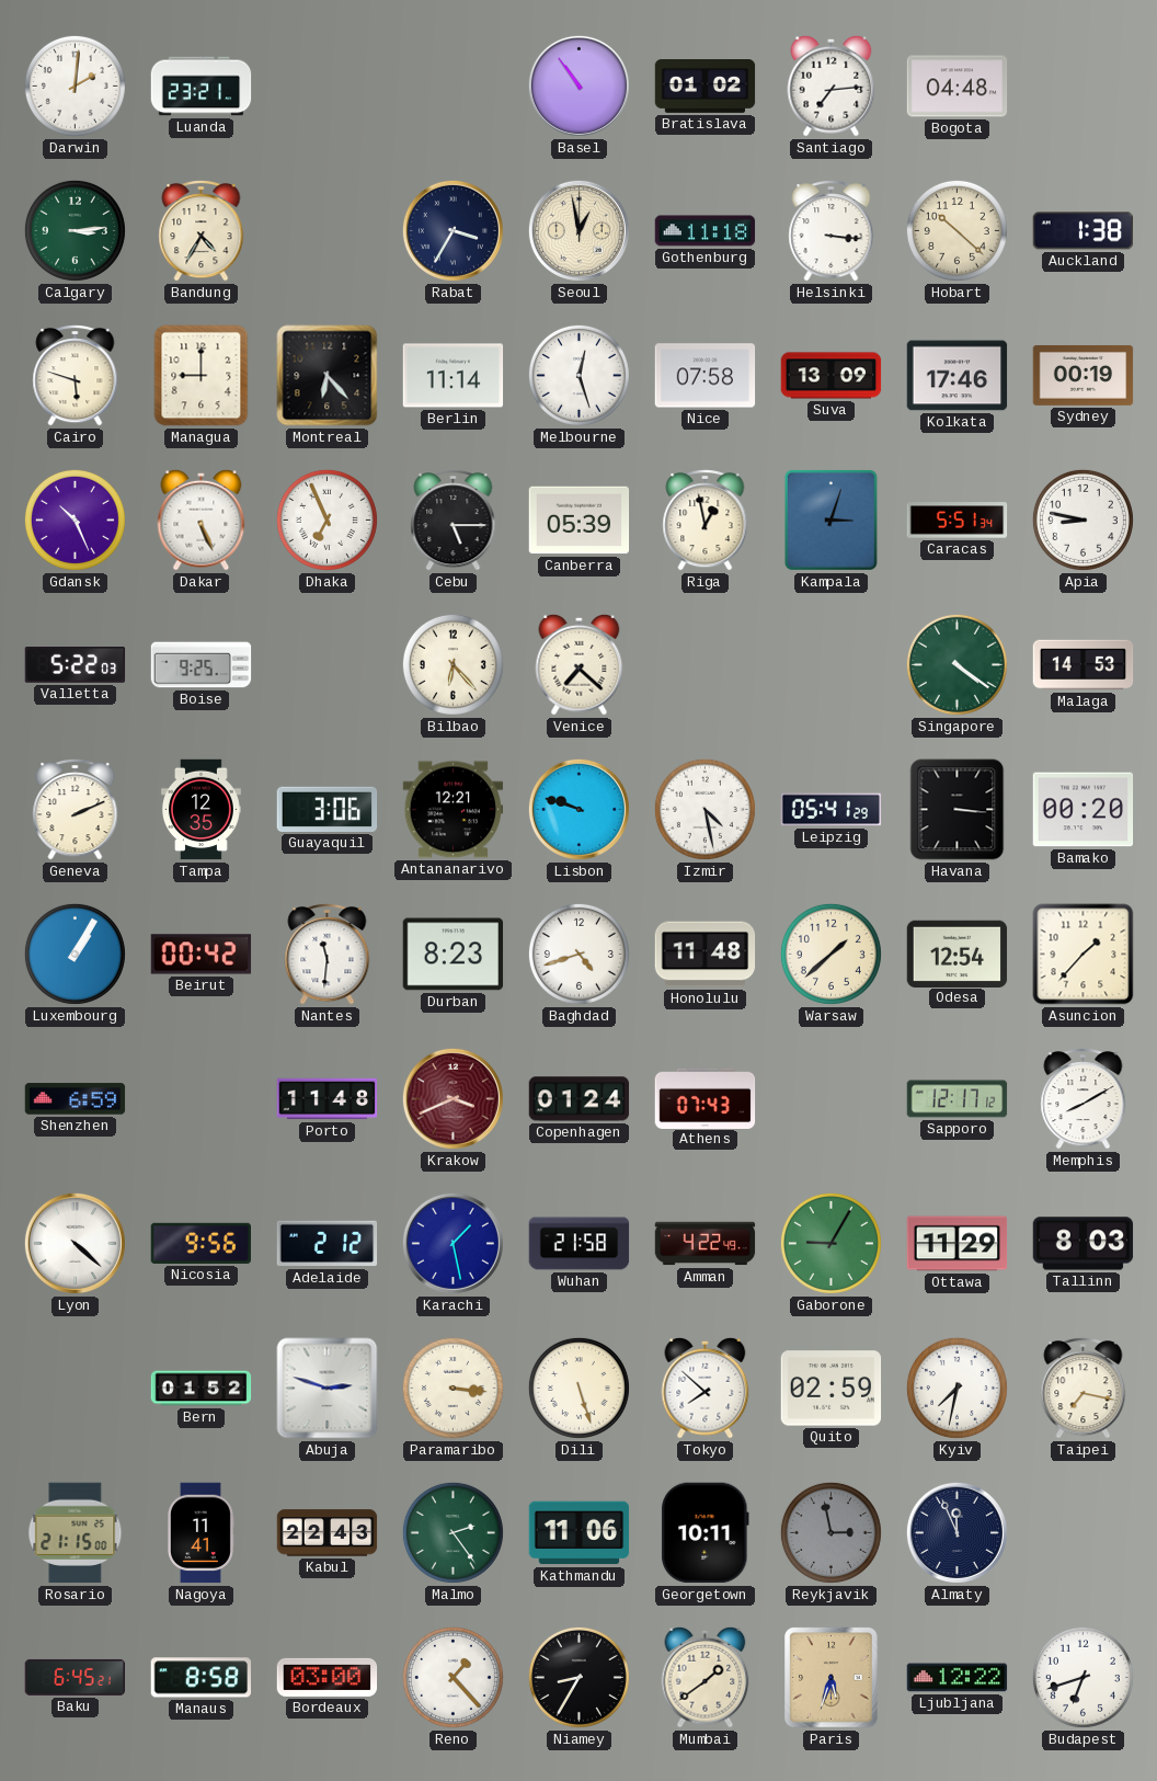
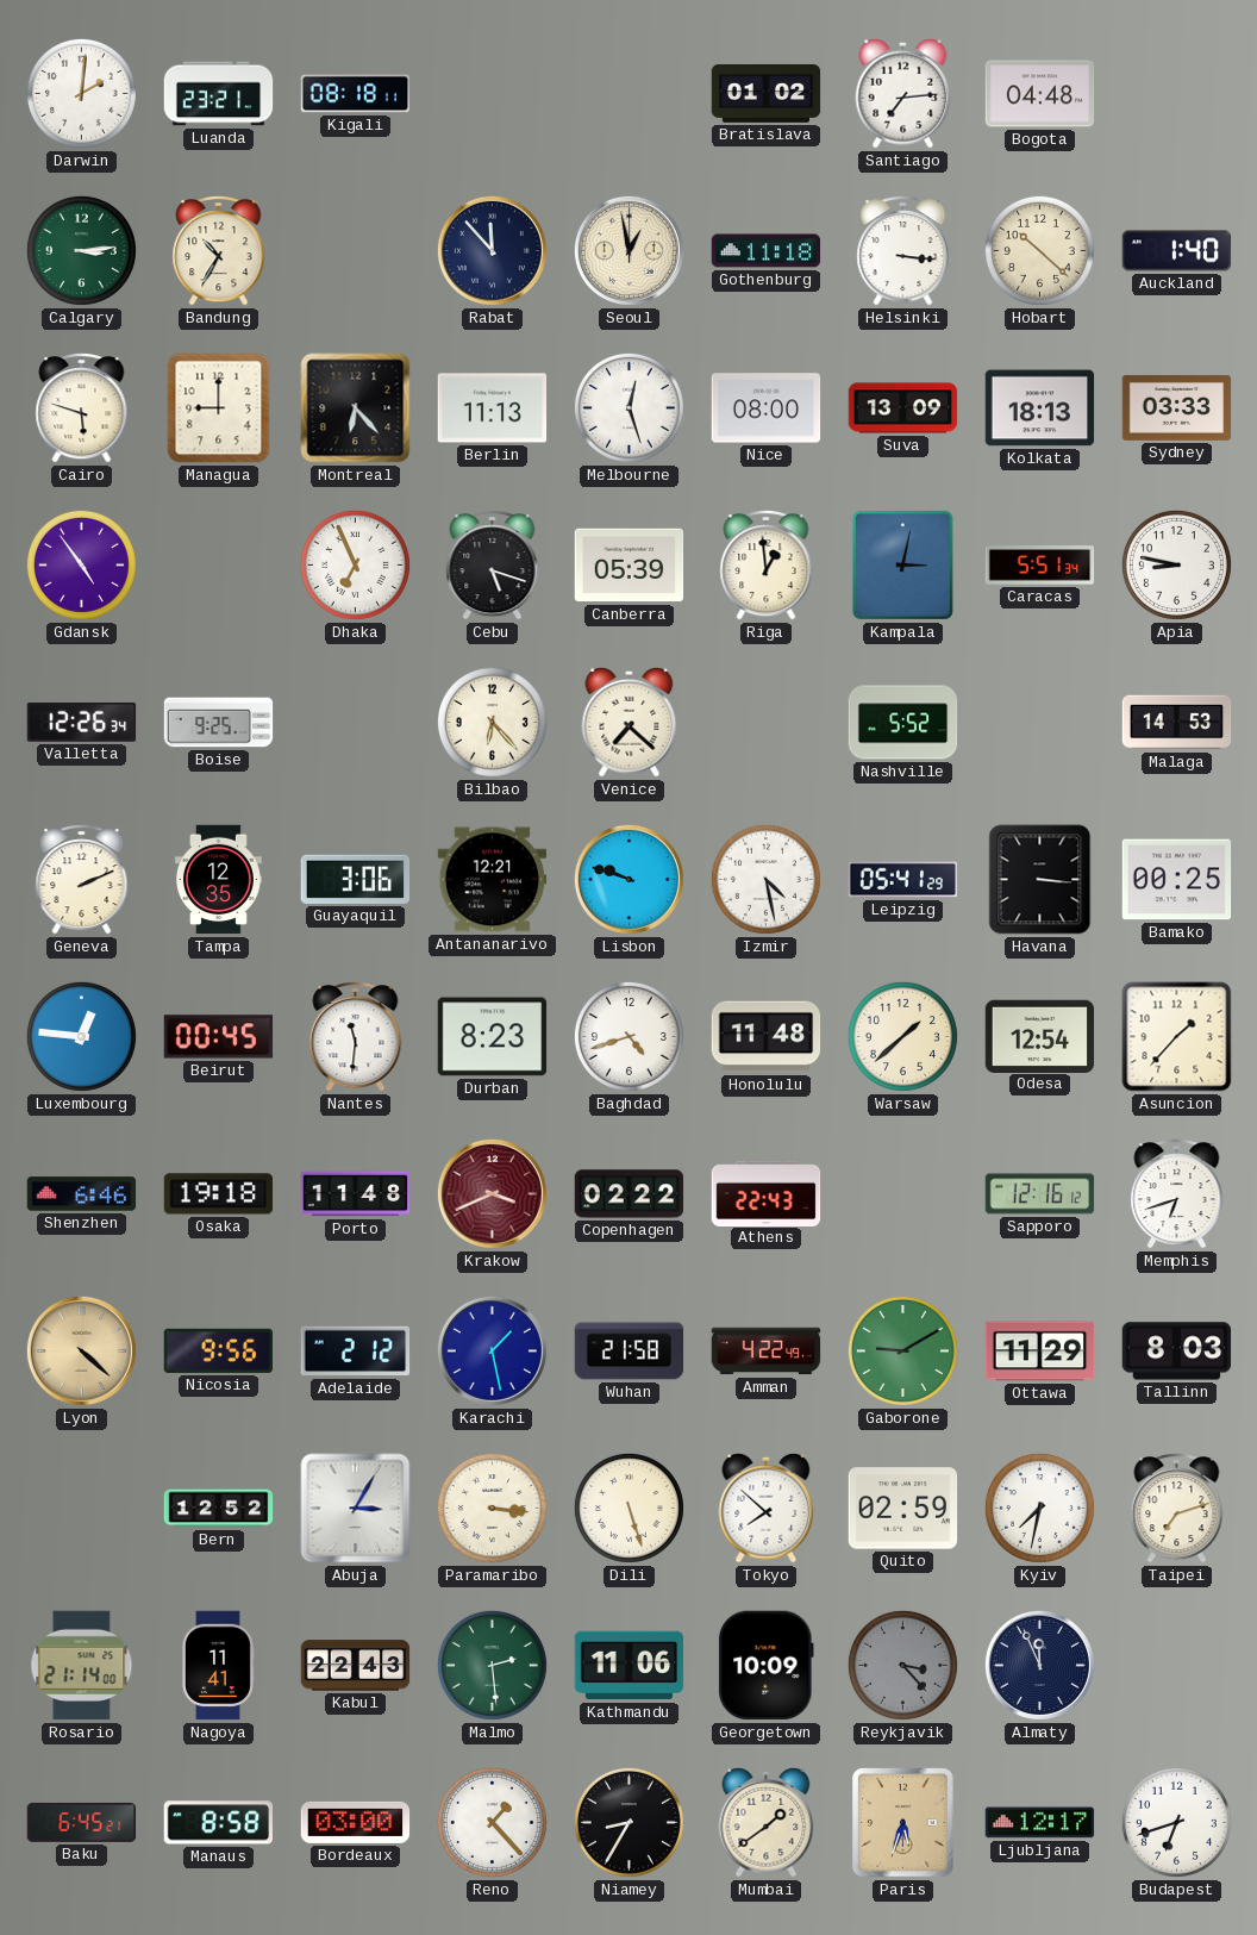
Kigali: none -> 08:18 (356, 94)
Basel: 10:54 -> none (578, 85)
Bandung: 4:35 -> 10:35 (219, 251)
Rabat: 3:35 -> 11:53 (492, 250)
Auckland: 1:38 -> 1:40 (1177, 251)
Berlin: 11:14 -> 11:13 (493, 408)
Nice: 07:58 -> 08:00 (767, 408)
Kolkata: 17:46 -> 18:13 (1040, 408)
Sydney: 00:19 -> 03:33 (1177, 407)
Gdansk: 10:26 -> 4:54 (81, 564)
Dakar: 5:26 -> none (202, 520)
Cebu: 5:15 -> 5:18 (493, 566)
Riga: 12:58 -> 12:59 (767, 566)
Kampala: 3:03 -> 3:02 (902, 564)
Valletta: 5:22 -> 12:26 (82, 723)
Nashville: none -> 5:52 (903, 723)
Singapore: 4:21 -> none (956, 664)
Bamako: 00:20 -> 00:25 (1177, 880)
Luxembourg: 1:05 -> 12:46 (81, 1036)
Beirut: 00:42 -> 00:45 (219, 1037)
Shenzhen: 6:59 -> 6:46 (82, 1194)
Osaka: none -> 19:18 (219, 1194)
Copenhagen: 01:24 -> 02:22 (630, 1194)
Athens: 07:43 -> 22:43 (767, 1193)
Sapporo: 12:17 -> 12:16 (1040, 1194)
Memphis: 8:10 -> 6:42 (1177, 1194)
Lyon dial: white -> champagne (81, 1350)
Gaborone: 9:05 -> 9:10 (902, 1350)
Bern: 01:52 -> 12:52 (219, 1509)
Abuja: 2:48 -> 3:05 (356, 1509)
Taipei: 7:17 -> 7:12 (1177, 1509)
Rosario: 21:15 -> 21:14 (82, 1666)
Malmo: 2:24 -> 2:29 (492, 1665)
Georgetown: 10:11 -> 10:09 (767, 1666)
Reykjavik: 2:58 -> 3:23 (902, 1665)
Ljubljana: 12:22 -> 12:17 (1040, 1823)
